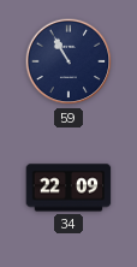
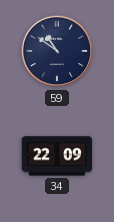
59: 10:55 -> 10:51 (57, 51)
